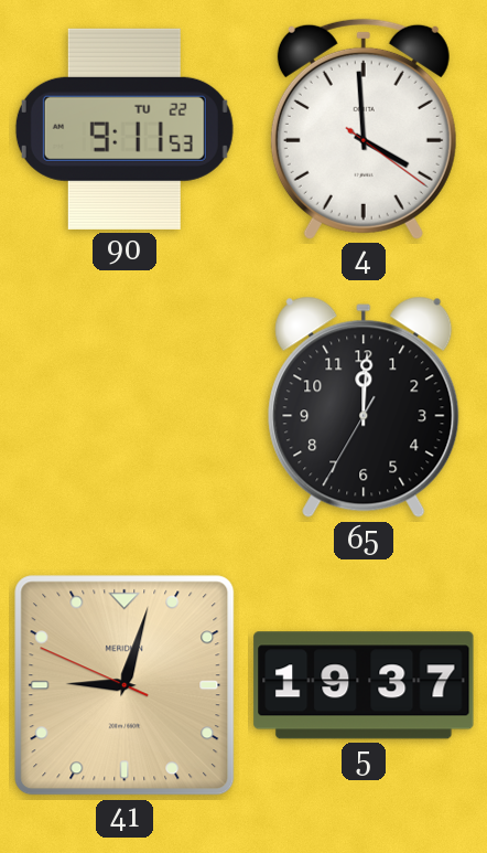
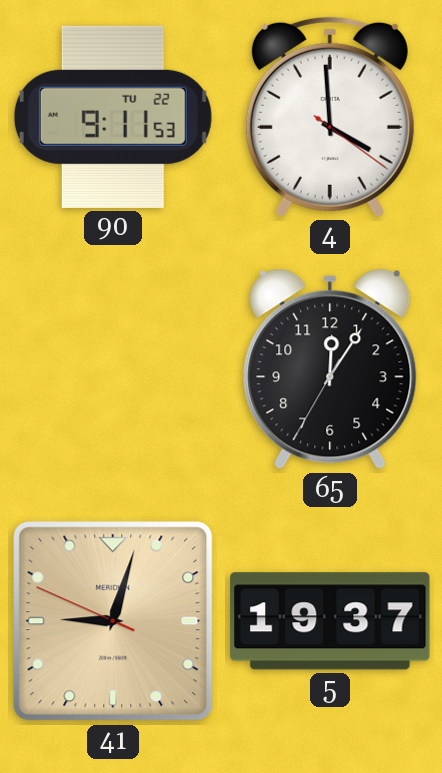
65: 12:00 -> 12:05 (330, 369)
